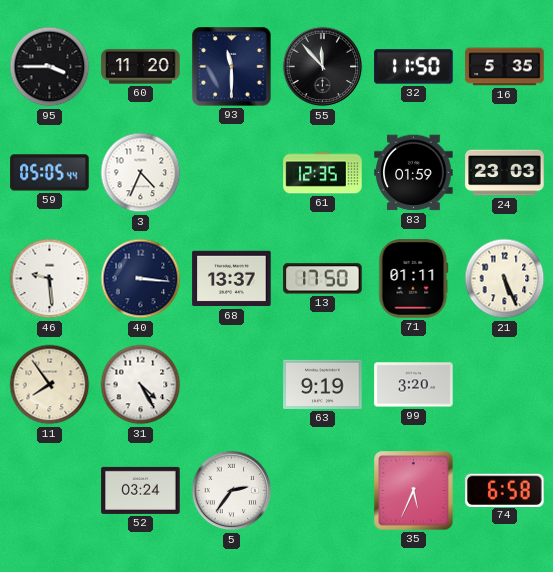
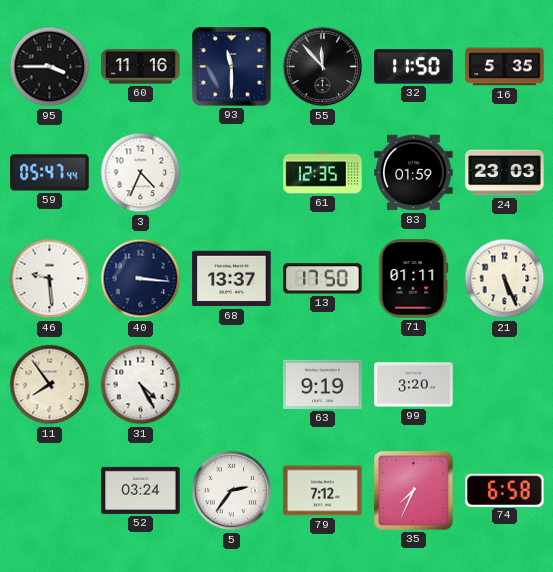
60: 11:20 -> 11:16 (141, 67)
59: 05:05 -> 05:47 (50, 173)
79: none -> 7:12 (323, 491)
35: 5:34 -> 7:34 (414, 491)
